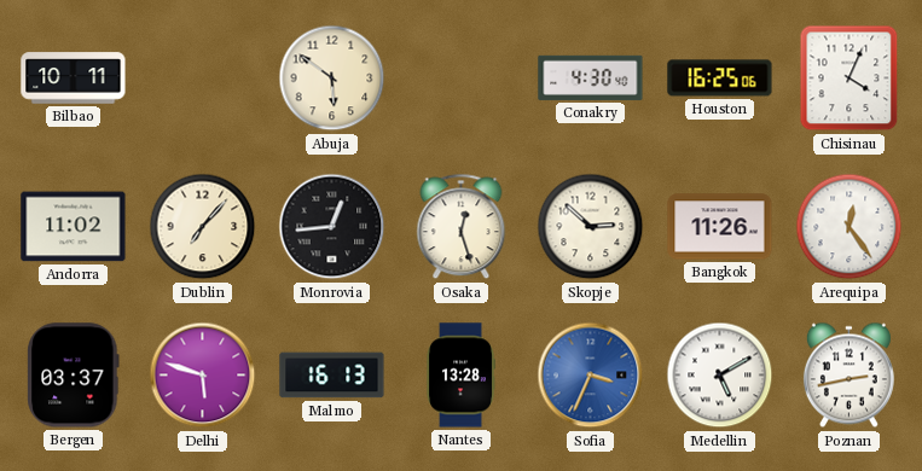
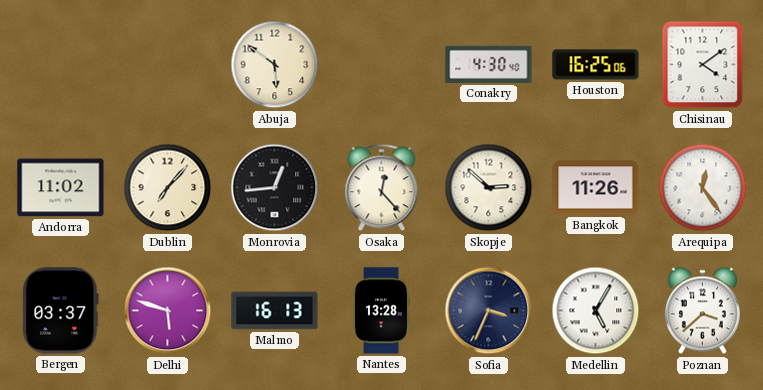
Bilbao: 10:11 -> none (74, 78)
Chisinau: 4:04 -> 4:09 (703, 65)
Osaka: 12:27 -> 12:23 (382, 188)
Sofia dial: blue -> navy (489, 311)
Medellin: 5:10 -> 5:05 (596, 311)
Poznan: 2:43 -> 3:38 (702, 311)
